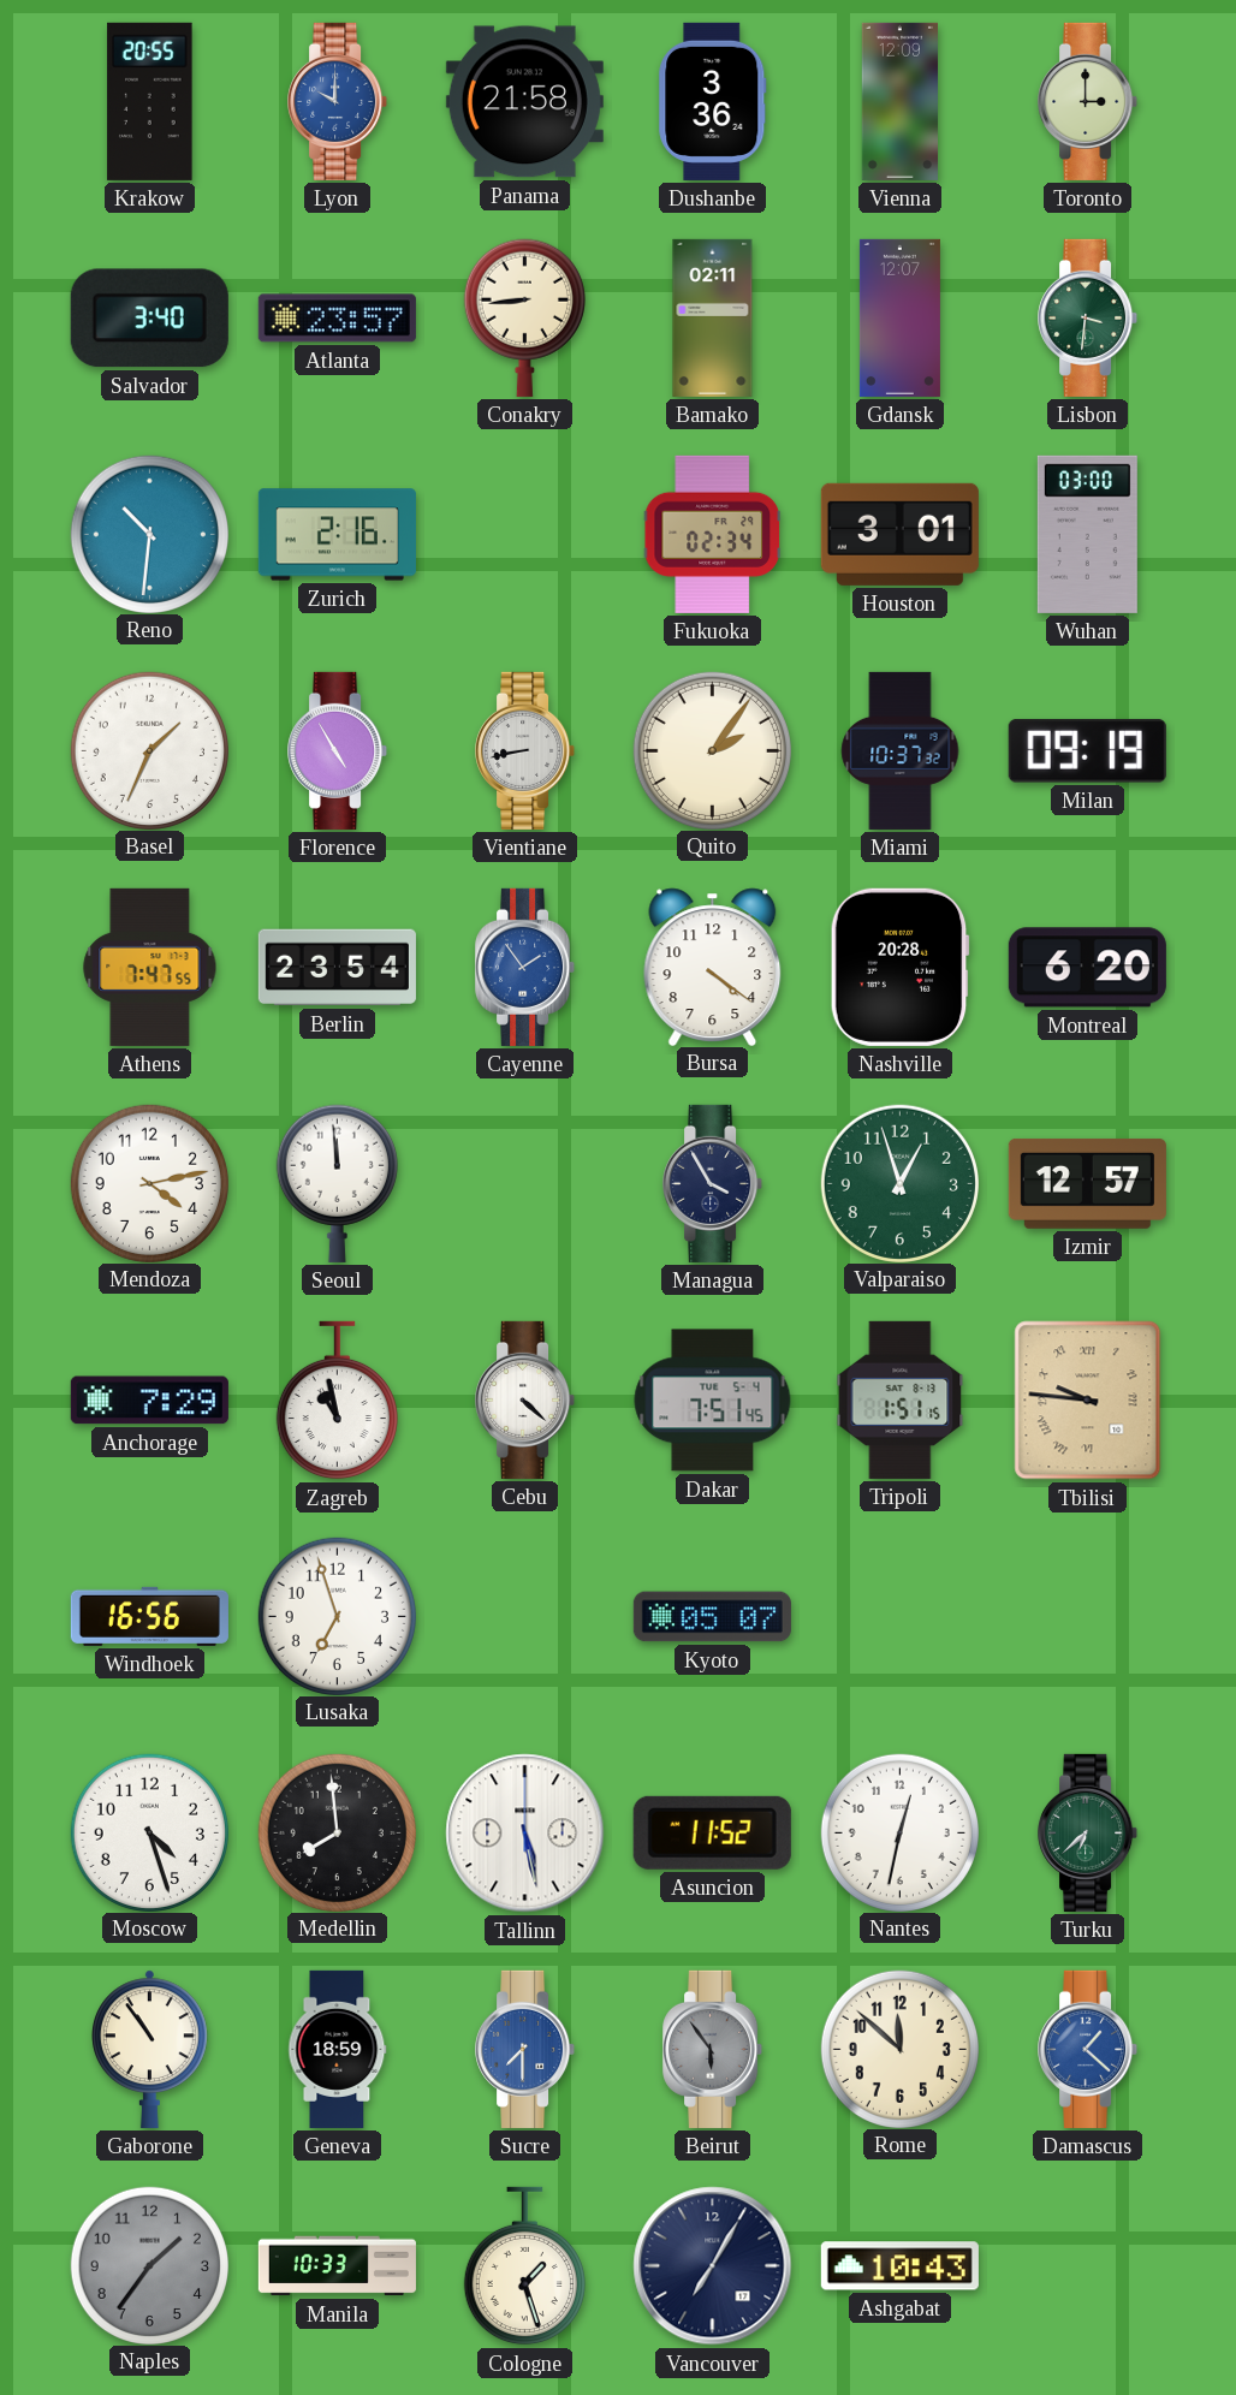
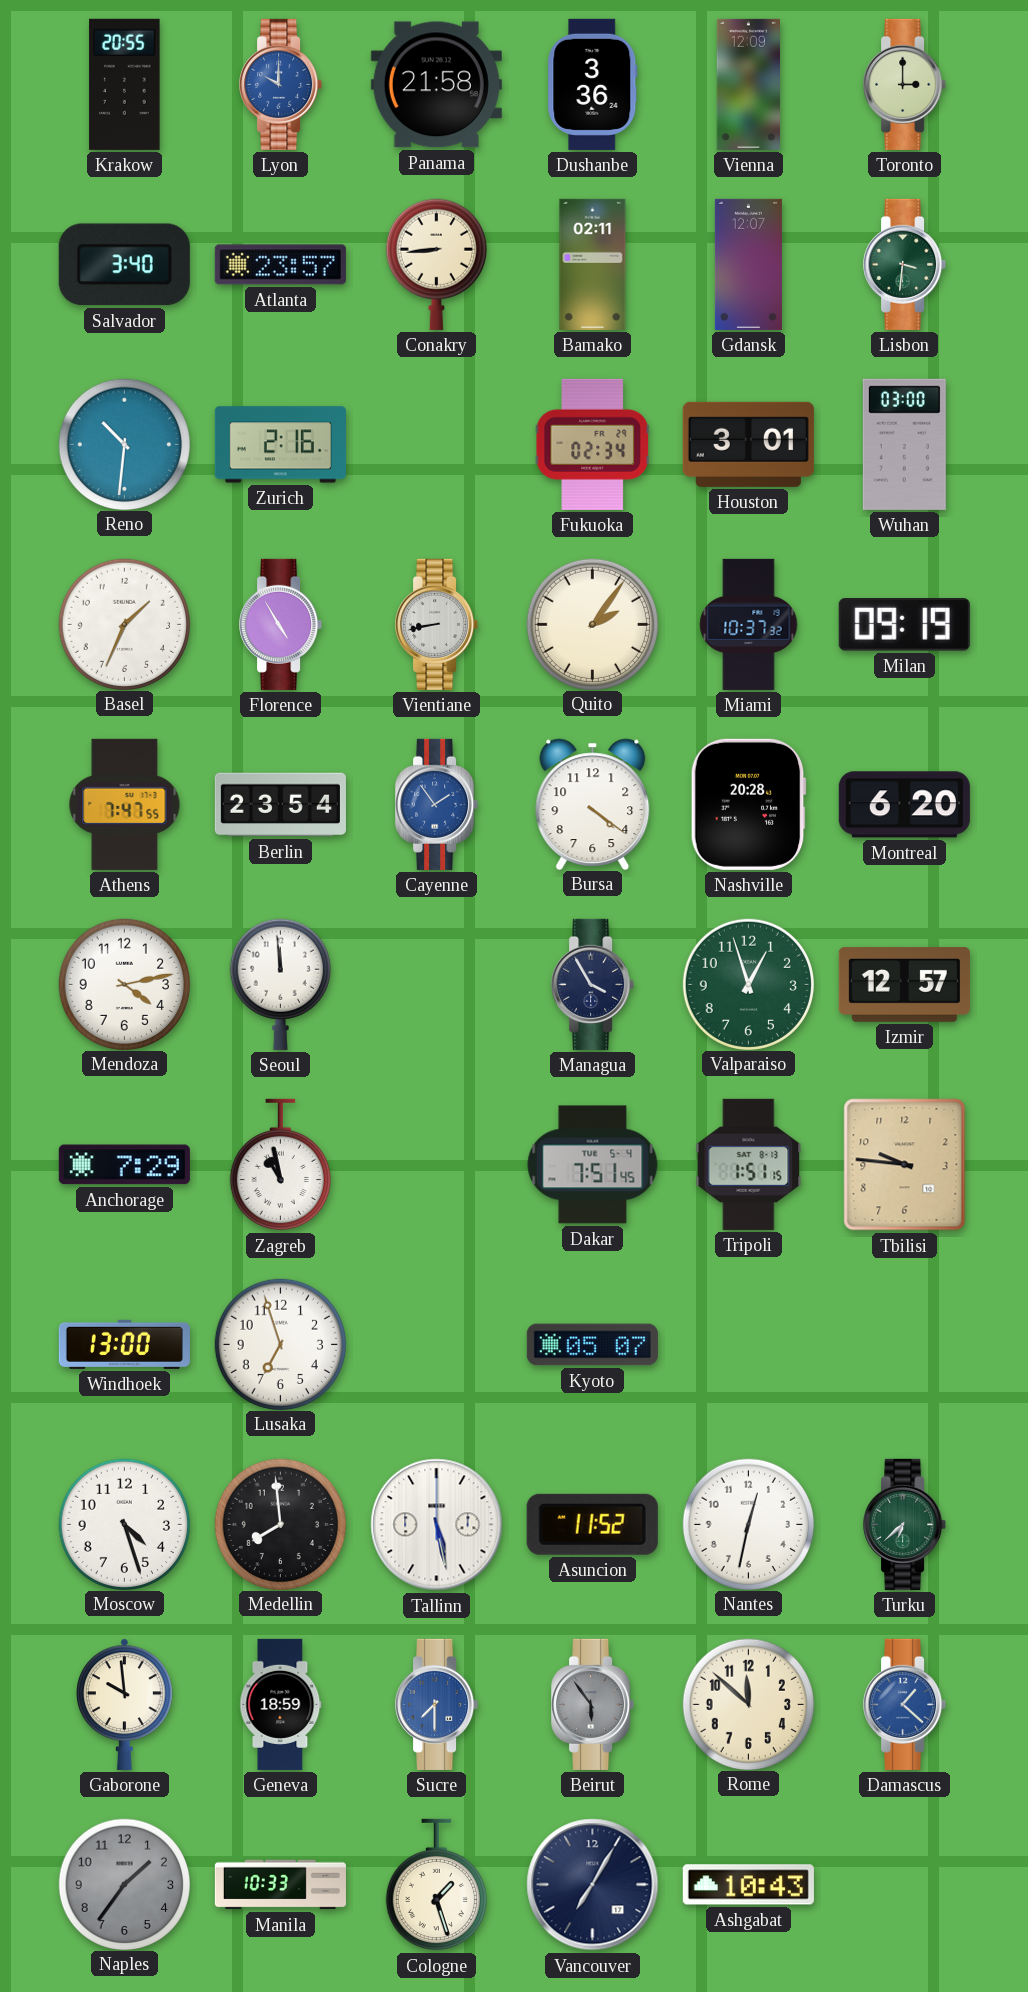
Cebu: 4:22 -> none (525, 1399)
Tbilisi numerals: Roman -> Arabic (905, 1165)
Windhoek: 16:56 -> 13:00 (124, 1344)
Gaborone: 10:54 -> 9:59 (125, 1704)
